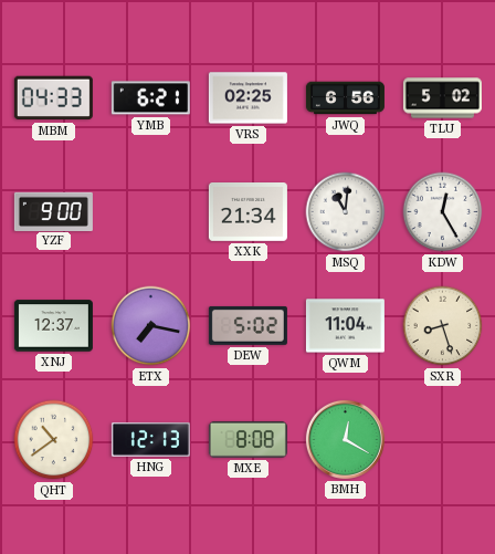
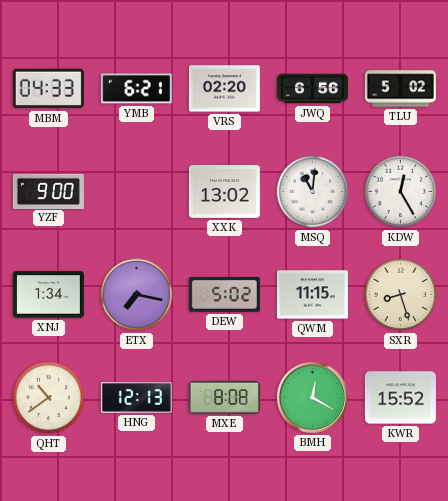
VRS: 02:25 -> 02:20 (224, 89)
XXK: 21:34 -> 13:02 (224, 192)
XNJ: 12:37 -> 1:34 (48, 295)
QWM: 11:04 -> 11:15 (312, 295)
KWR: none -> 15:52 (400, 398)
